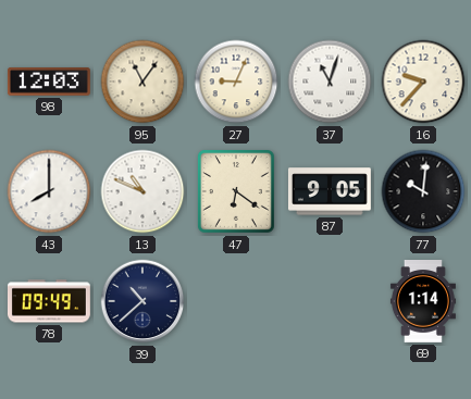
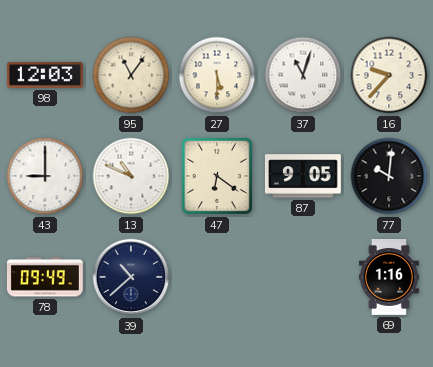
27: 9:04 -> 5:30 (217, 75)
43: 8:00 -> 9:00 (45, 176)
69: 1:14 -> 1:16 (389, 278)
